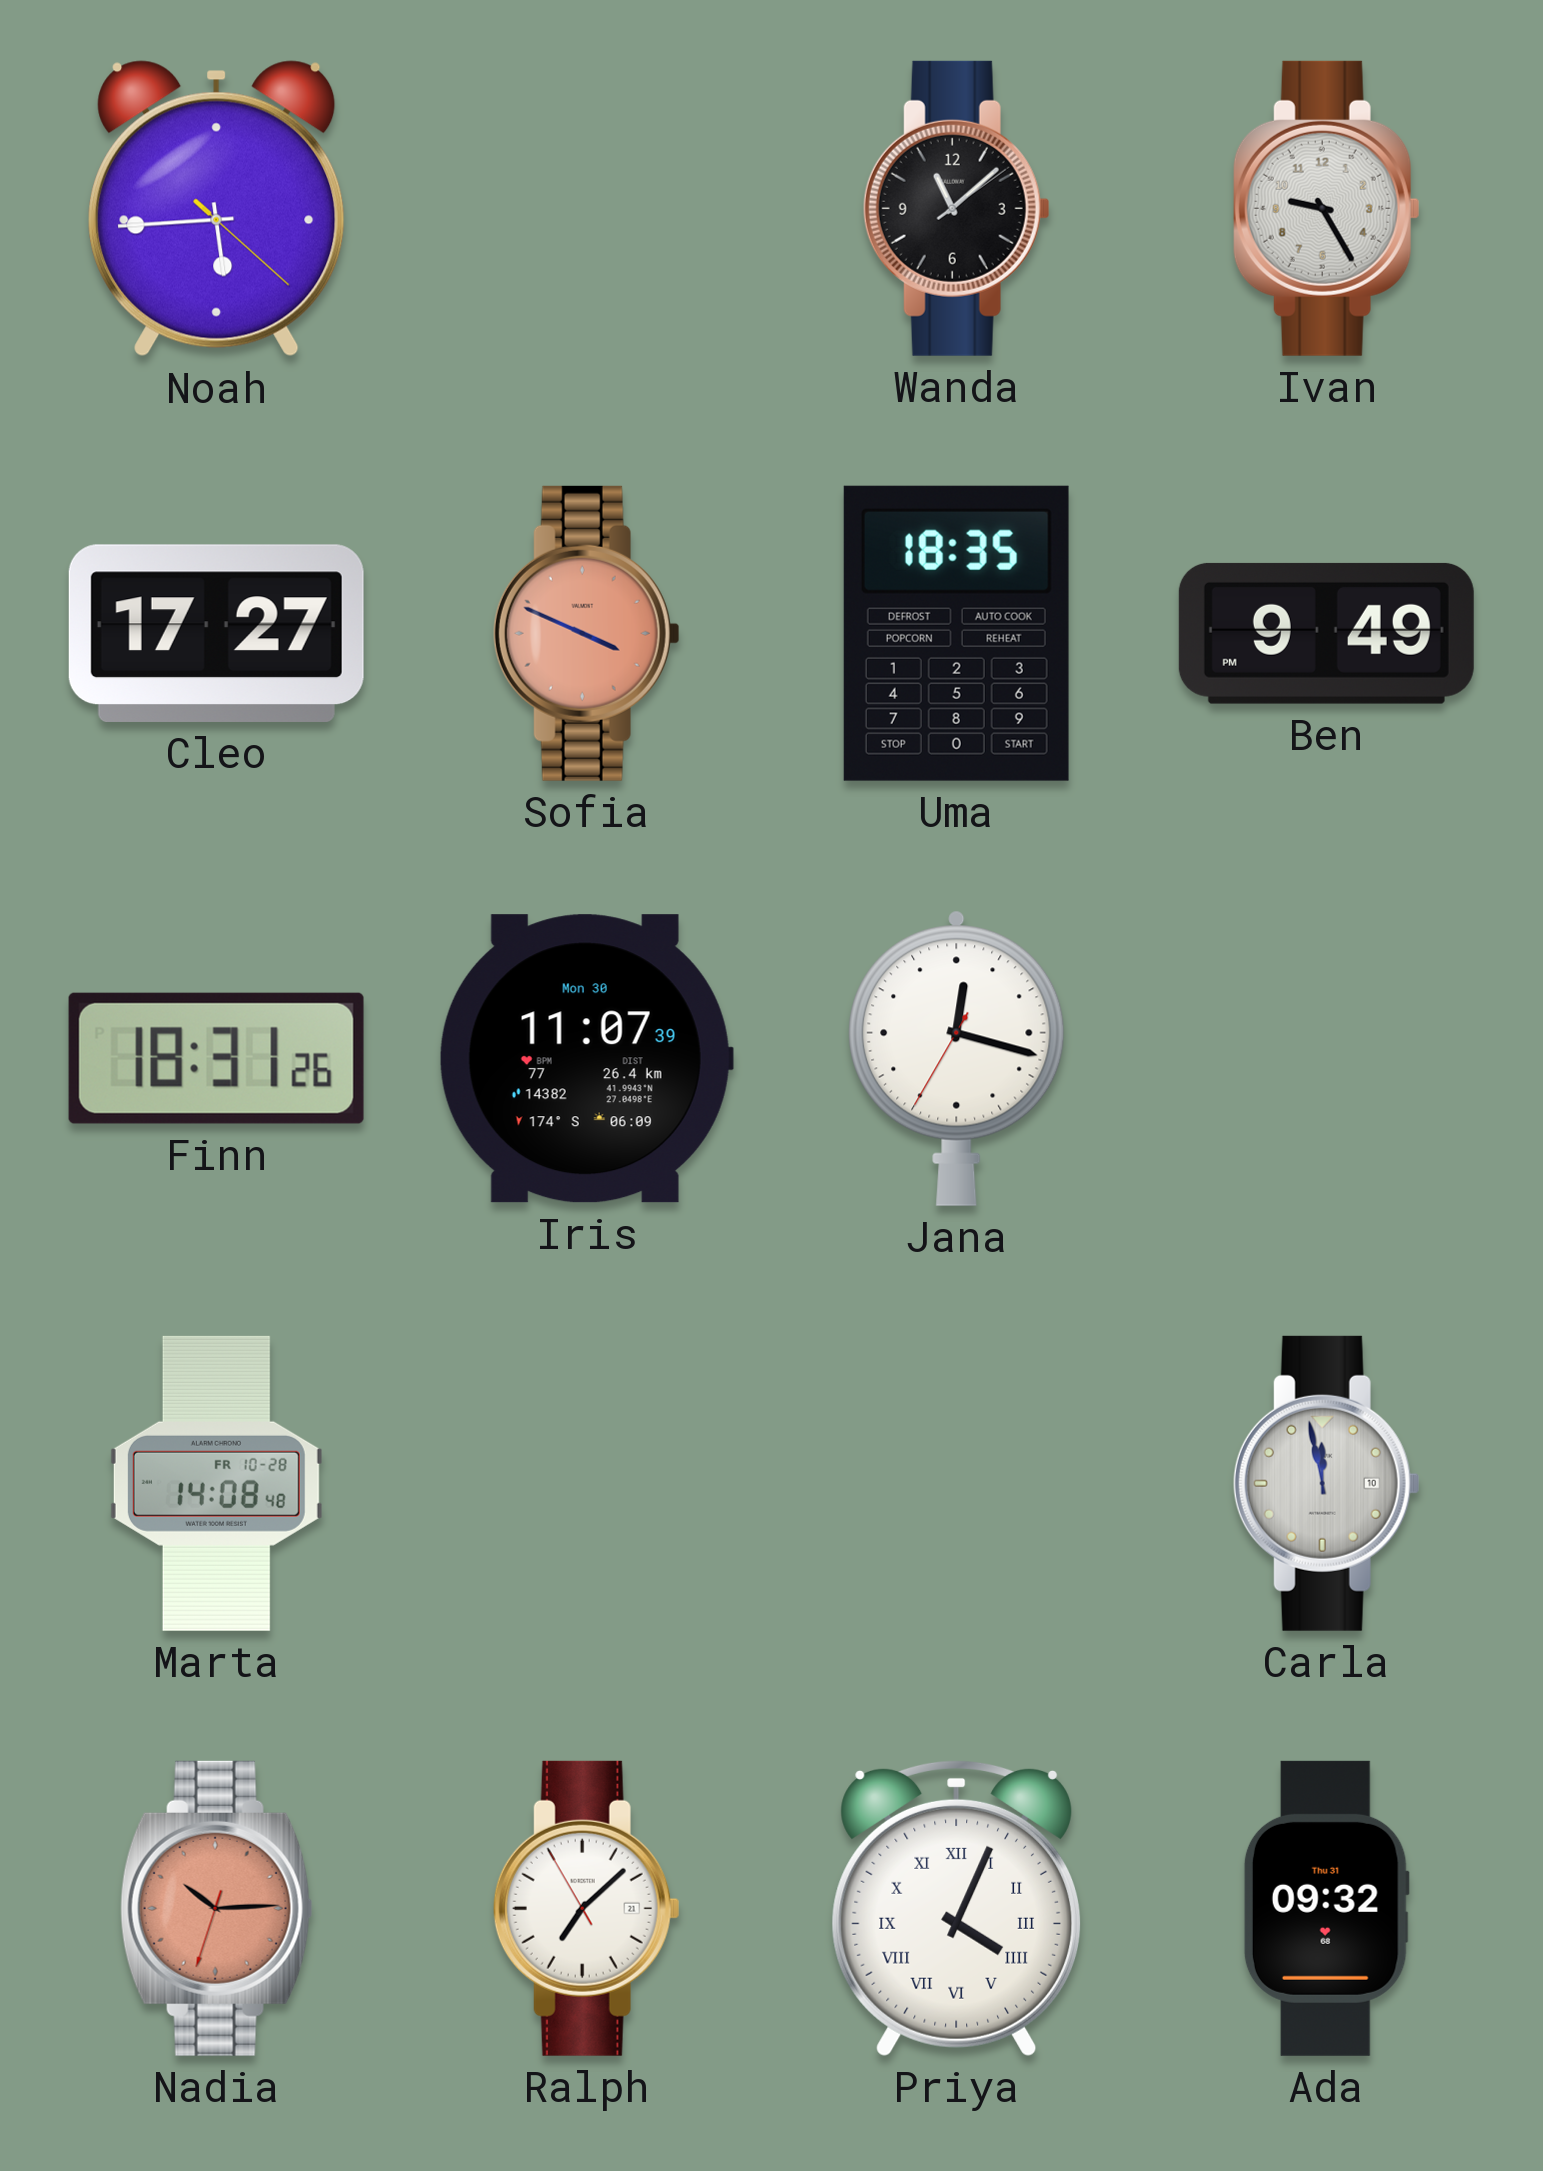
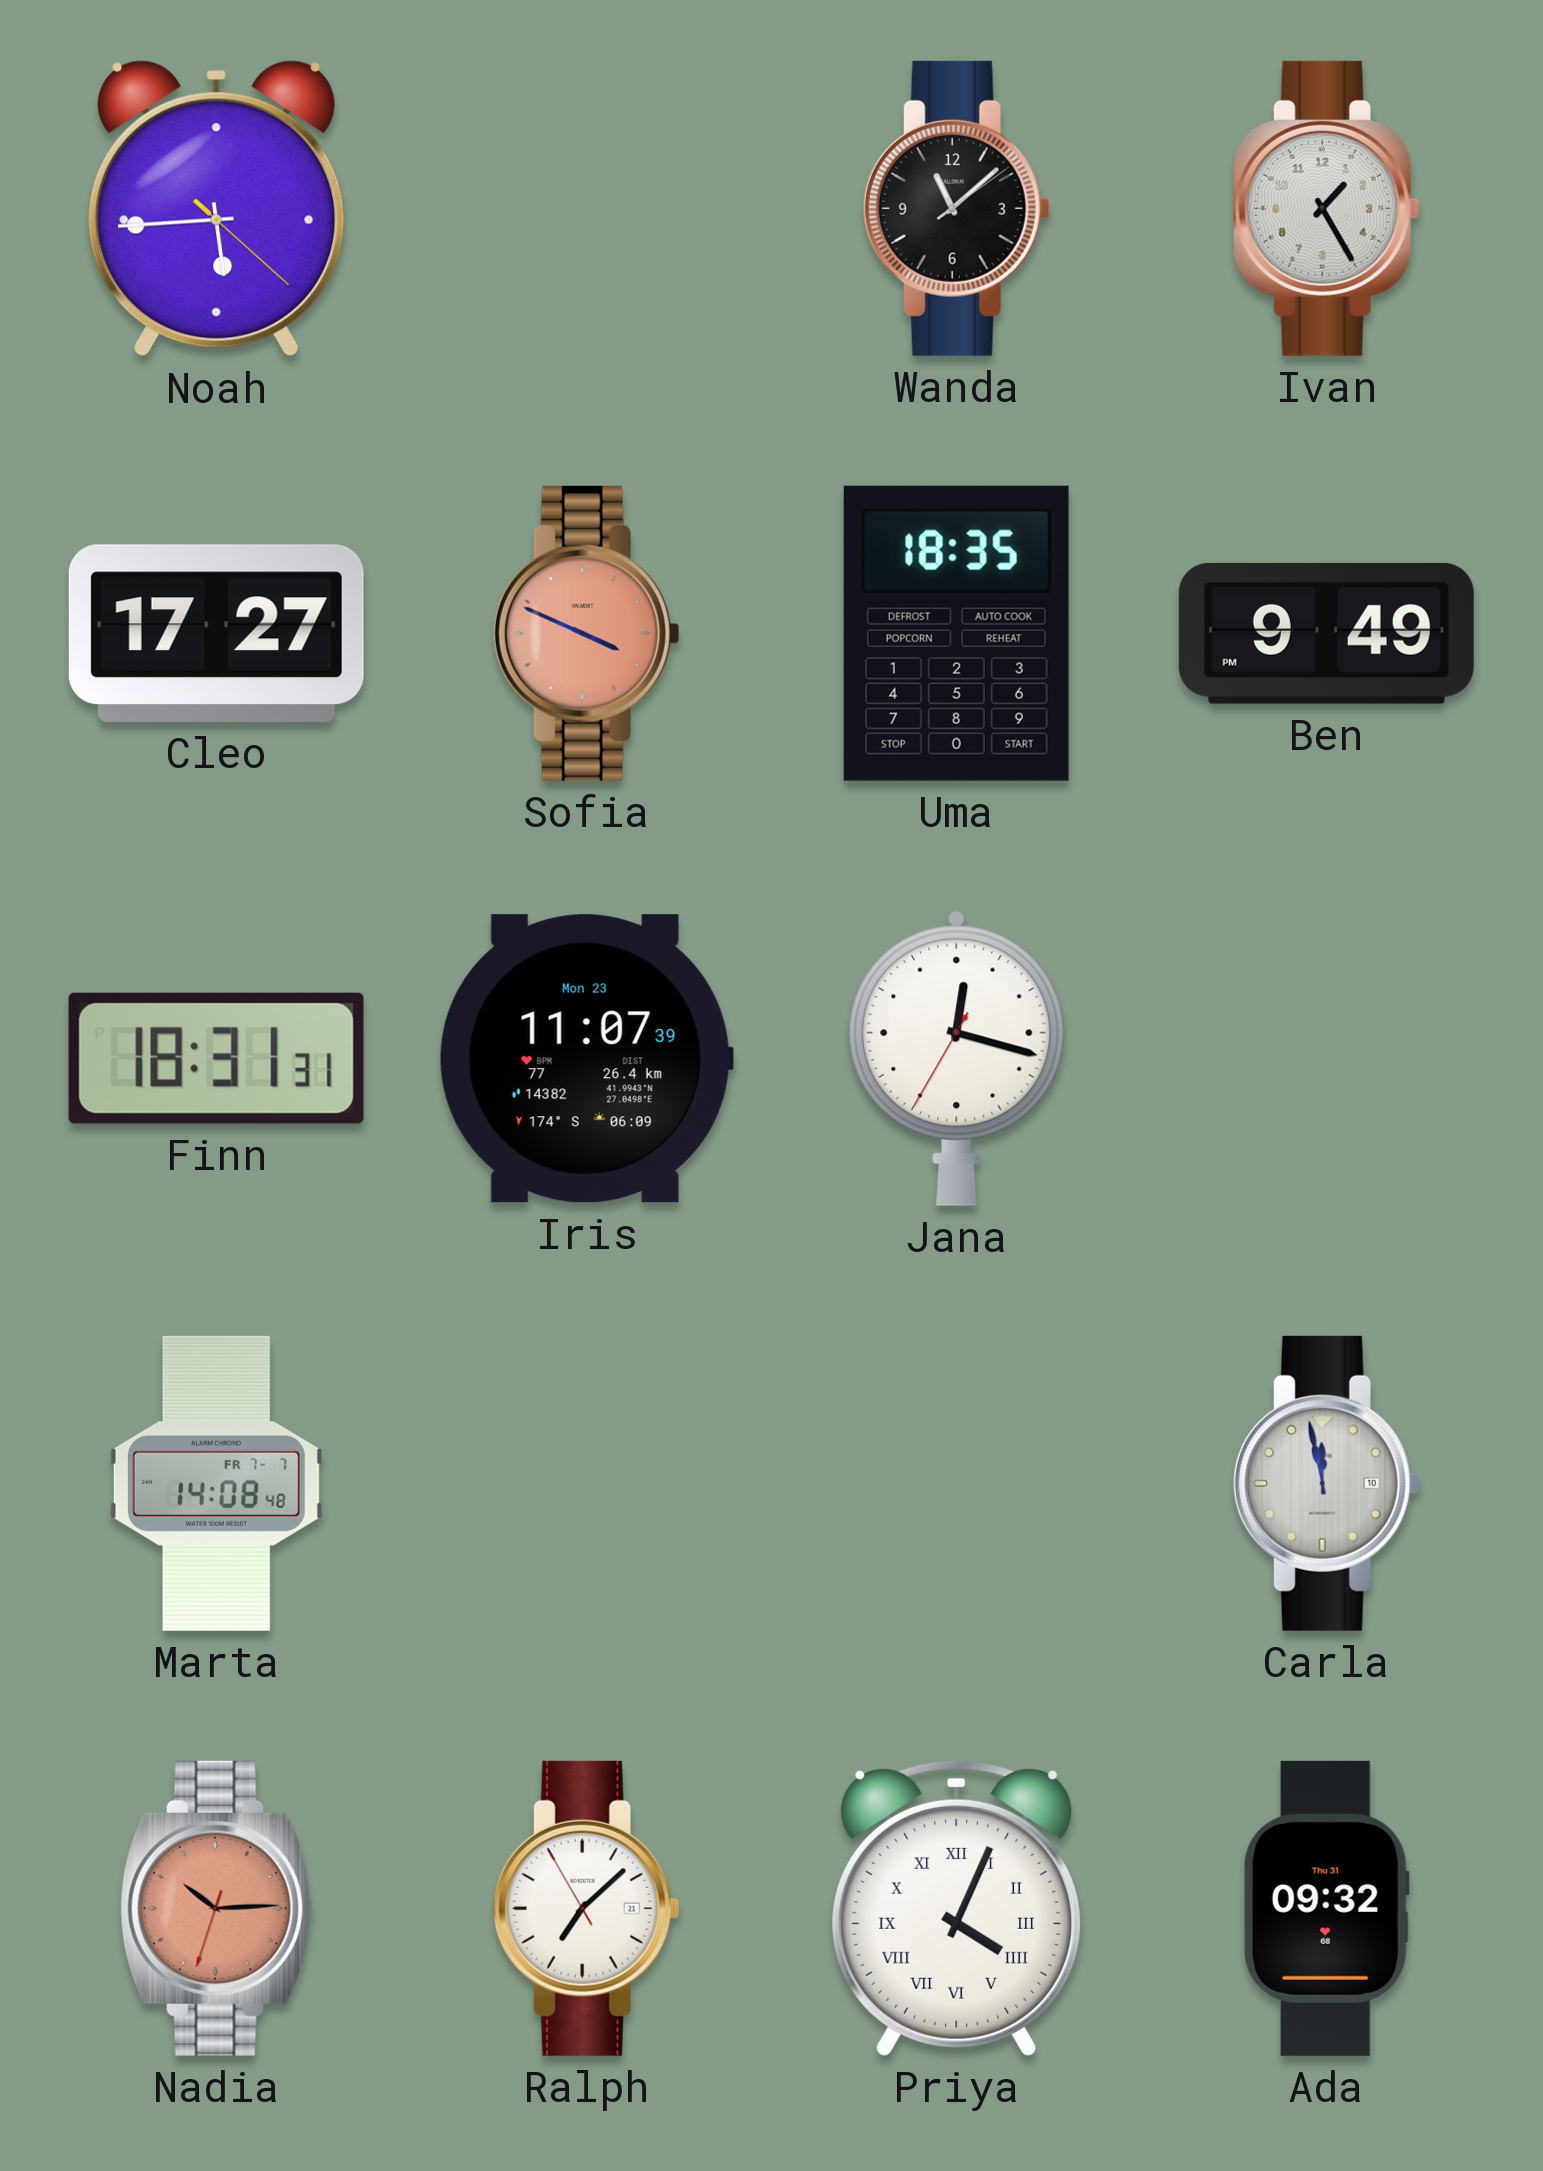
Ivan: 9:25 -> 1:25 (1326, 208)
Finn: 18:31:26 -> 18:31:31 (216, 1058)
Iris date: Mon 30 -> Mon 23 (586, 1059)
Marta date: FR 10-28 -> FR 7-7 (216, 1483)
